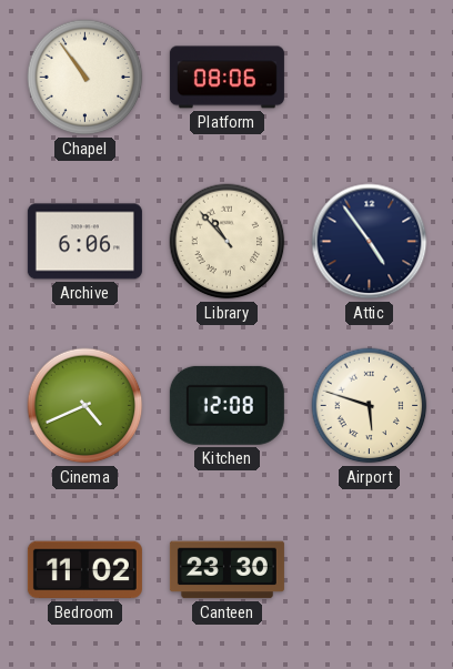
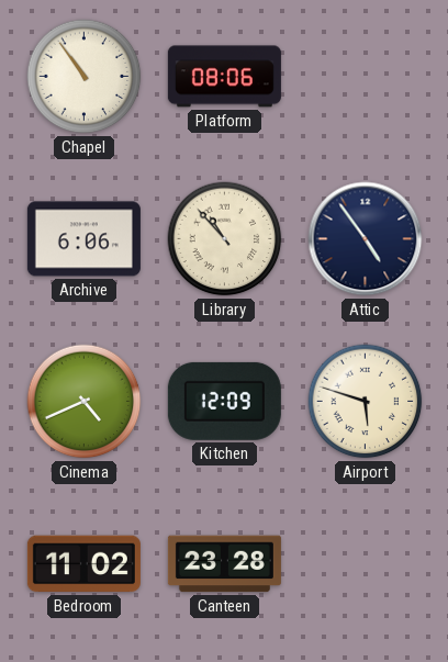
Kitchen: 12:08 -> 12:09 (224, 401)
Canteen: 23:30 -> 23:28 (224, 564)
